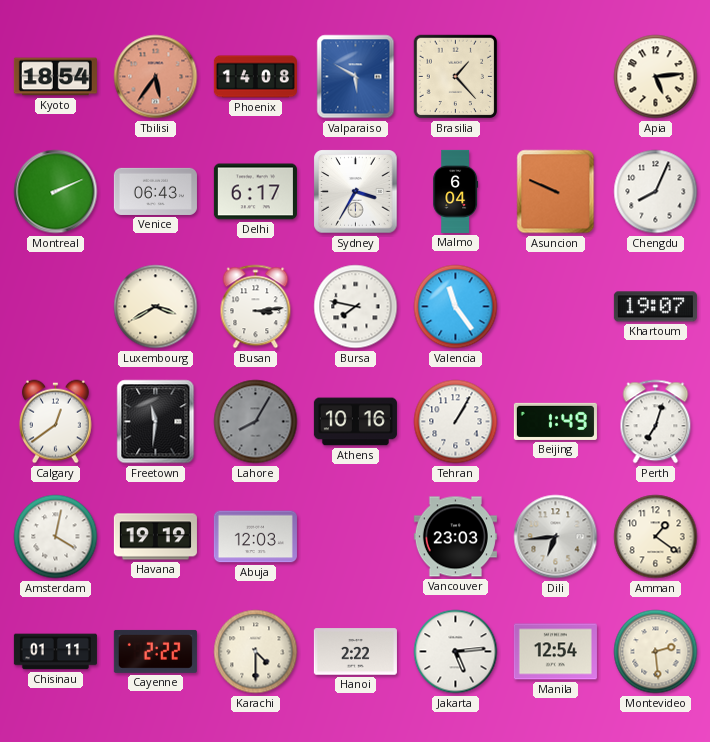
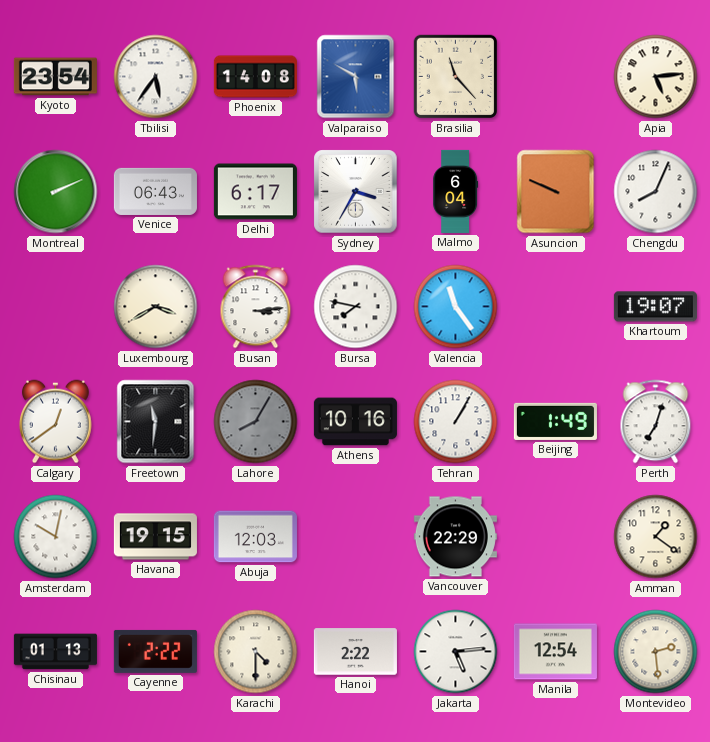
Kyoto: 18:54 -> 23:54 (55, 77)
Tbilisi dial: salmon -> white (156, 77)
Brasilia: 1:23 -> 11:23 (456, 77)
Amsterdam: 4:02 -> 10:02 (56, 537)
Havana: 19:19 -> 19:15 (155, 537)
Vancouver: 23:03 -> 22:29 (455, 537)
Dili: 6:44 -> none (556, 537)
Chisinau: 01:11 -> 01:13 (55, 652)
